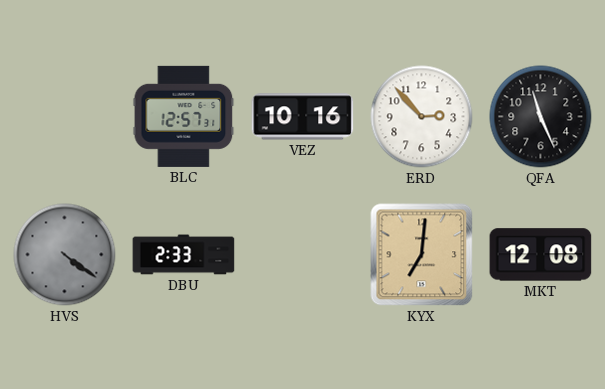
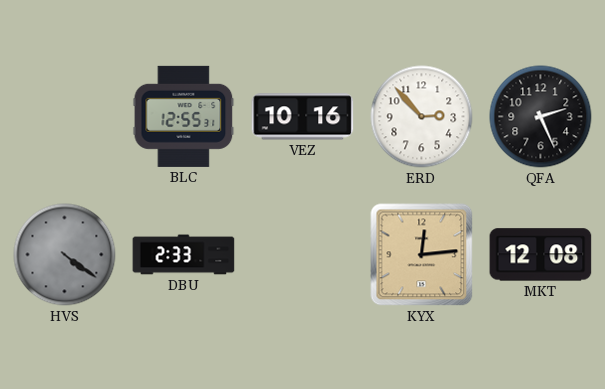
BLC: 12:57 -> 12:55 (184, 116)
QFA: 11:26 -> 2:26 (541, 117)
KYX: 7:01 -> 12:14 (422, 255)
